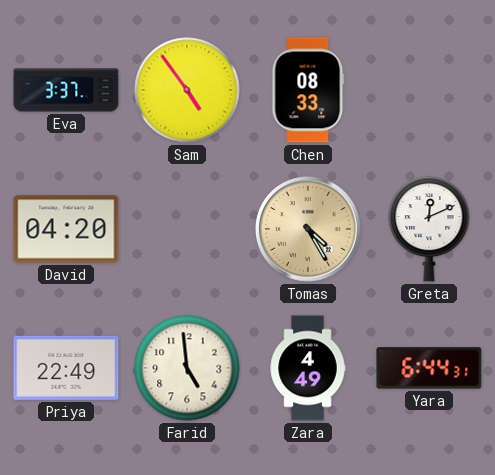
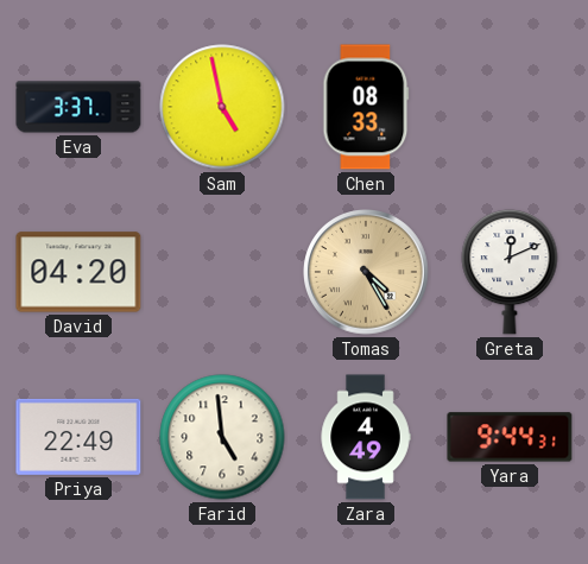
Sam: 4:54 -> 4:58 (222, 107)
Yara: 6:44 -> 9:44 (510, 437)
